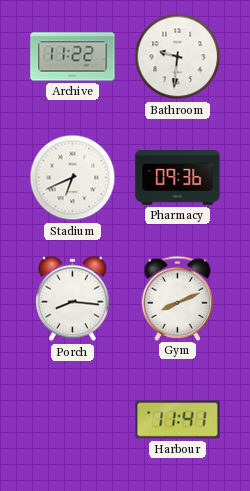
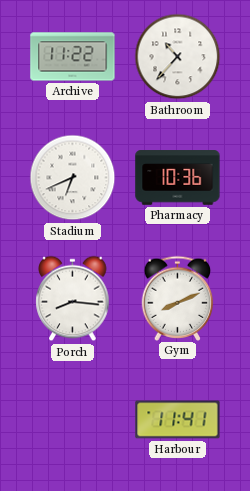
Bathroom: 9:31 -> 10:37 (178, 57)
Pharmacy: 09:36 -> 10:36 (178, 178)
